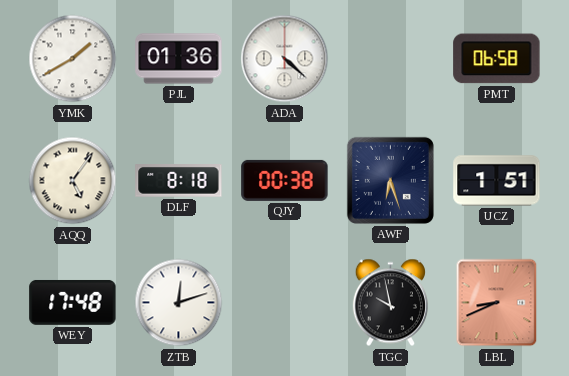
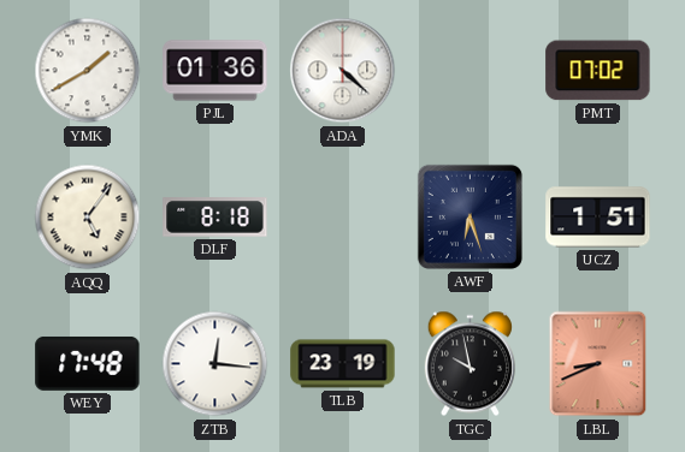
PMT: 06:58 -> 07:02 (598, 71)
QJY: 00:38 -> none (285, 180)
ZTB: 12:12 -> 12:16 (215, 364)
TLB: none -> 23:19 (343, 364)
